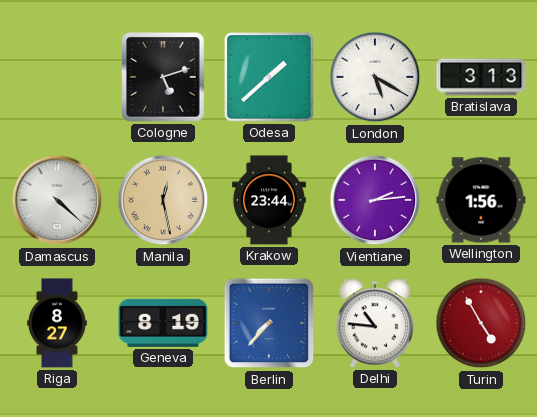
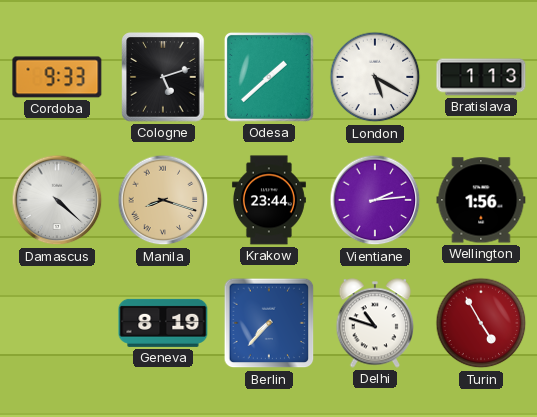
Cordoba: none -> 9:33 (57, 77)
Bratislava: 3:13 -> 1:13 (481, 77)
Manila: 12:28 -> 8:18 (163, 200)
Riga: 8:27 -> none (57, 323)
Delhi: 10:46 -> 10:48 (375, 323)
